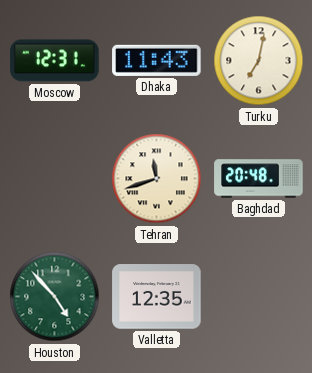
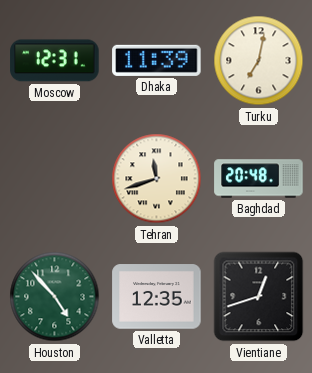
Dhaka: 11:43 -> 11:39 (157, 60)
Vientiane: none -> 12:42 (259, 297)
